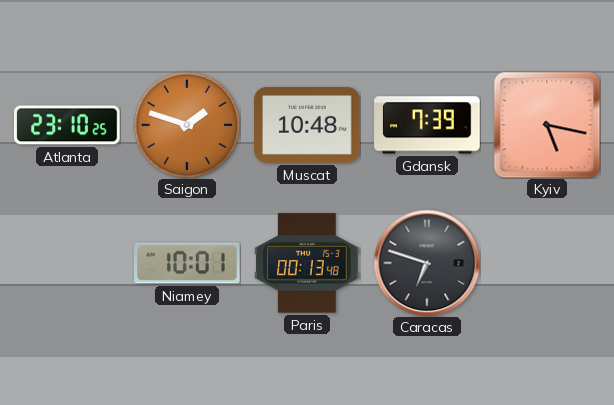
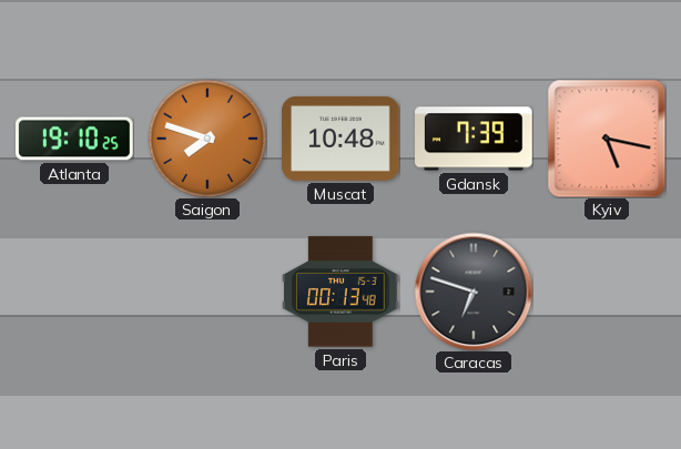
Atlanta: 23:10 -> 19:10 (74, 139)
Saigon: 1:48 -> 7:48 (207, 139)
Niamey: 10:01 -> none (187, 263)
